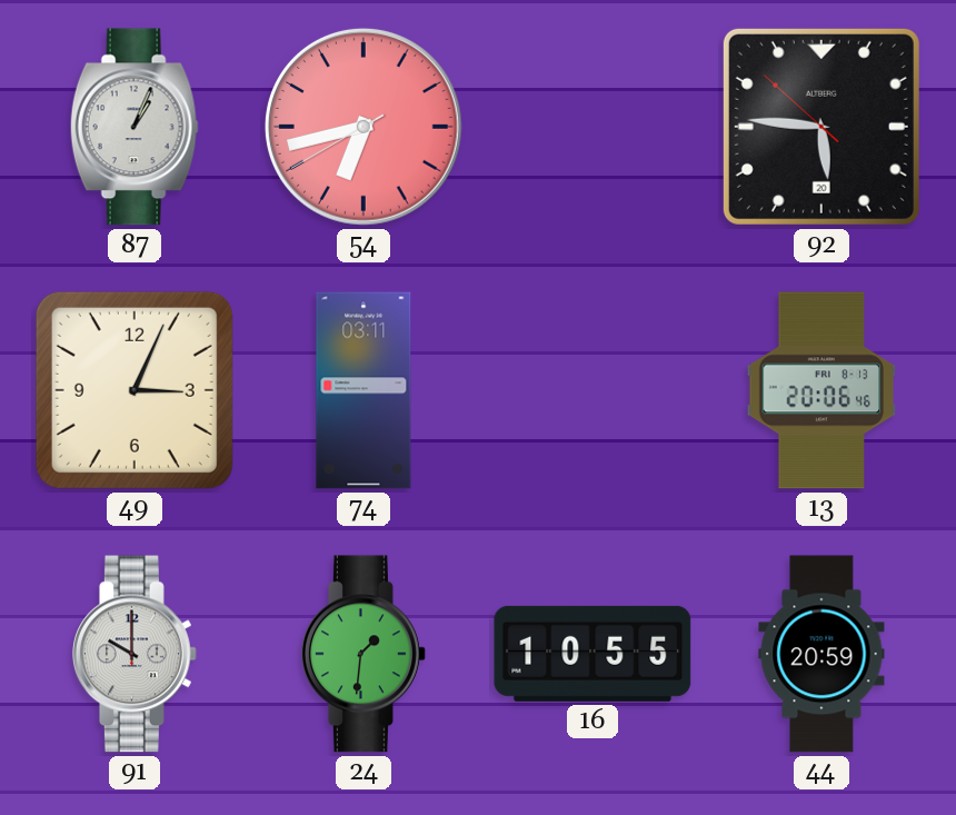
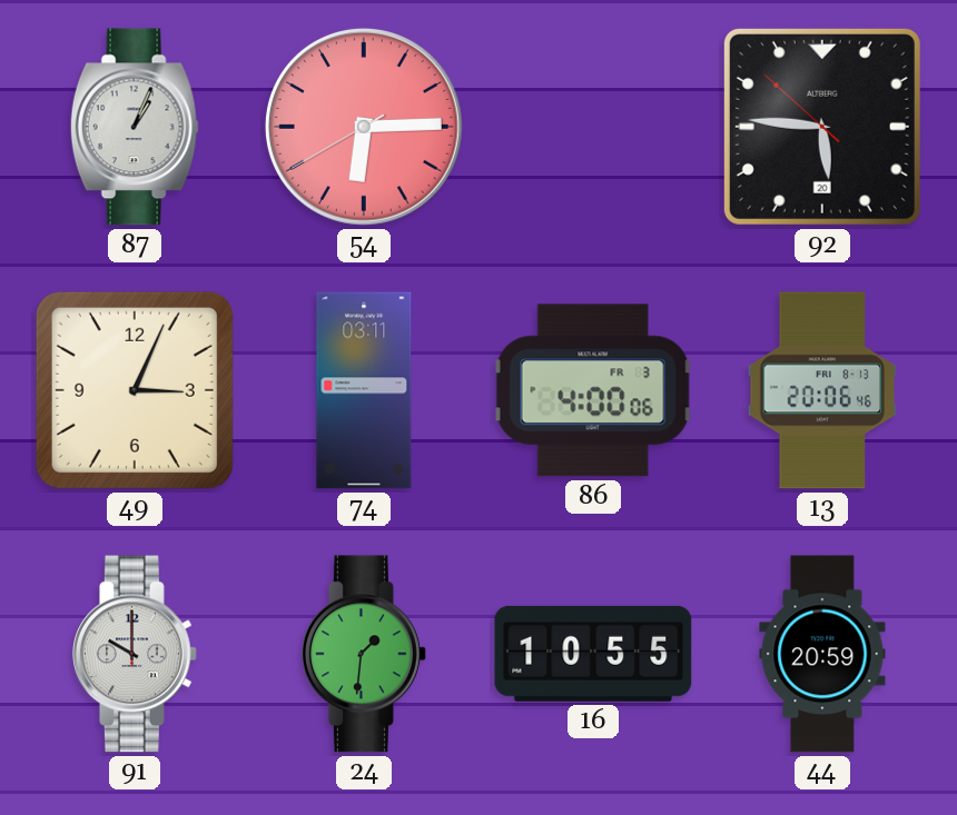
54: 6:42 -> 6:14 (364, 127)
86: none -> 4:00 (593, 390)
